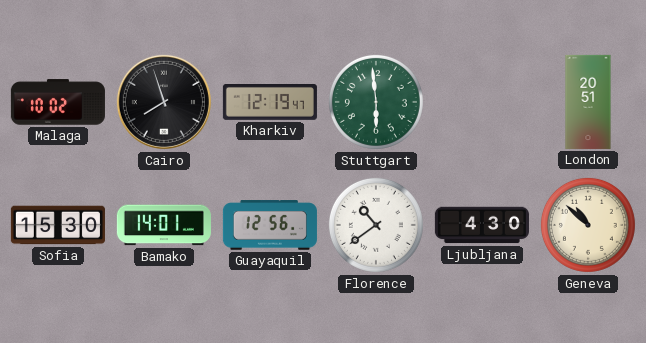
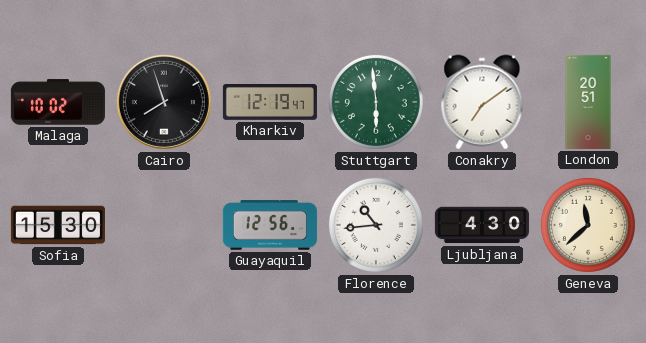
Conakry: none -> 7:09 (482, 102)
Bamako: 14:01 -> none (164, 225)
Florence: 10:39 -> 10:44 (376, 225)
Geneva: 10:52 -> 11:38 (588, 225)
